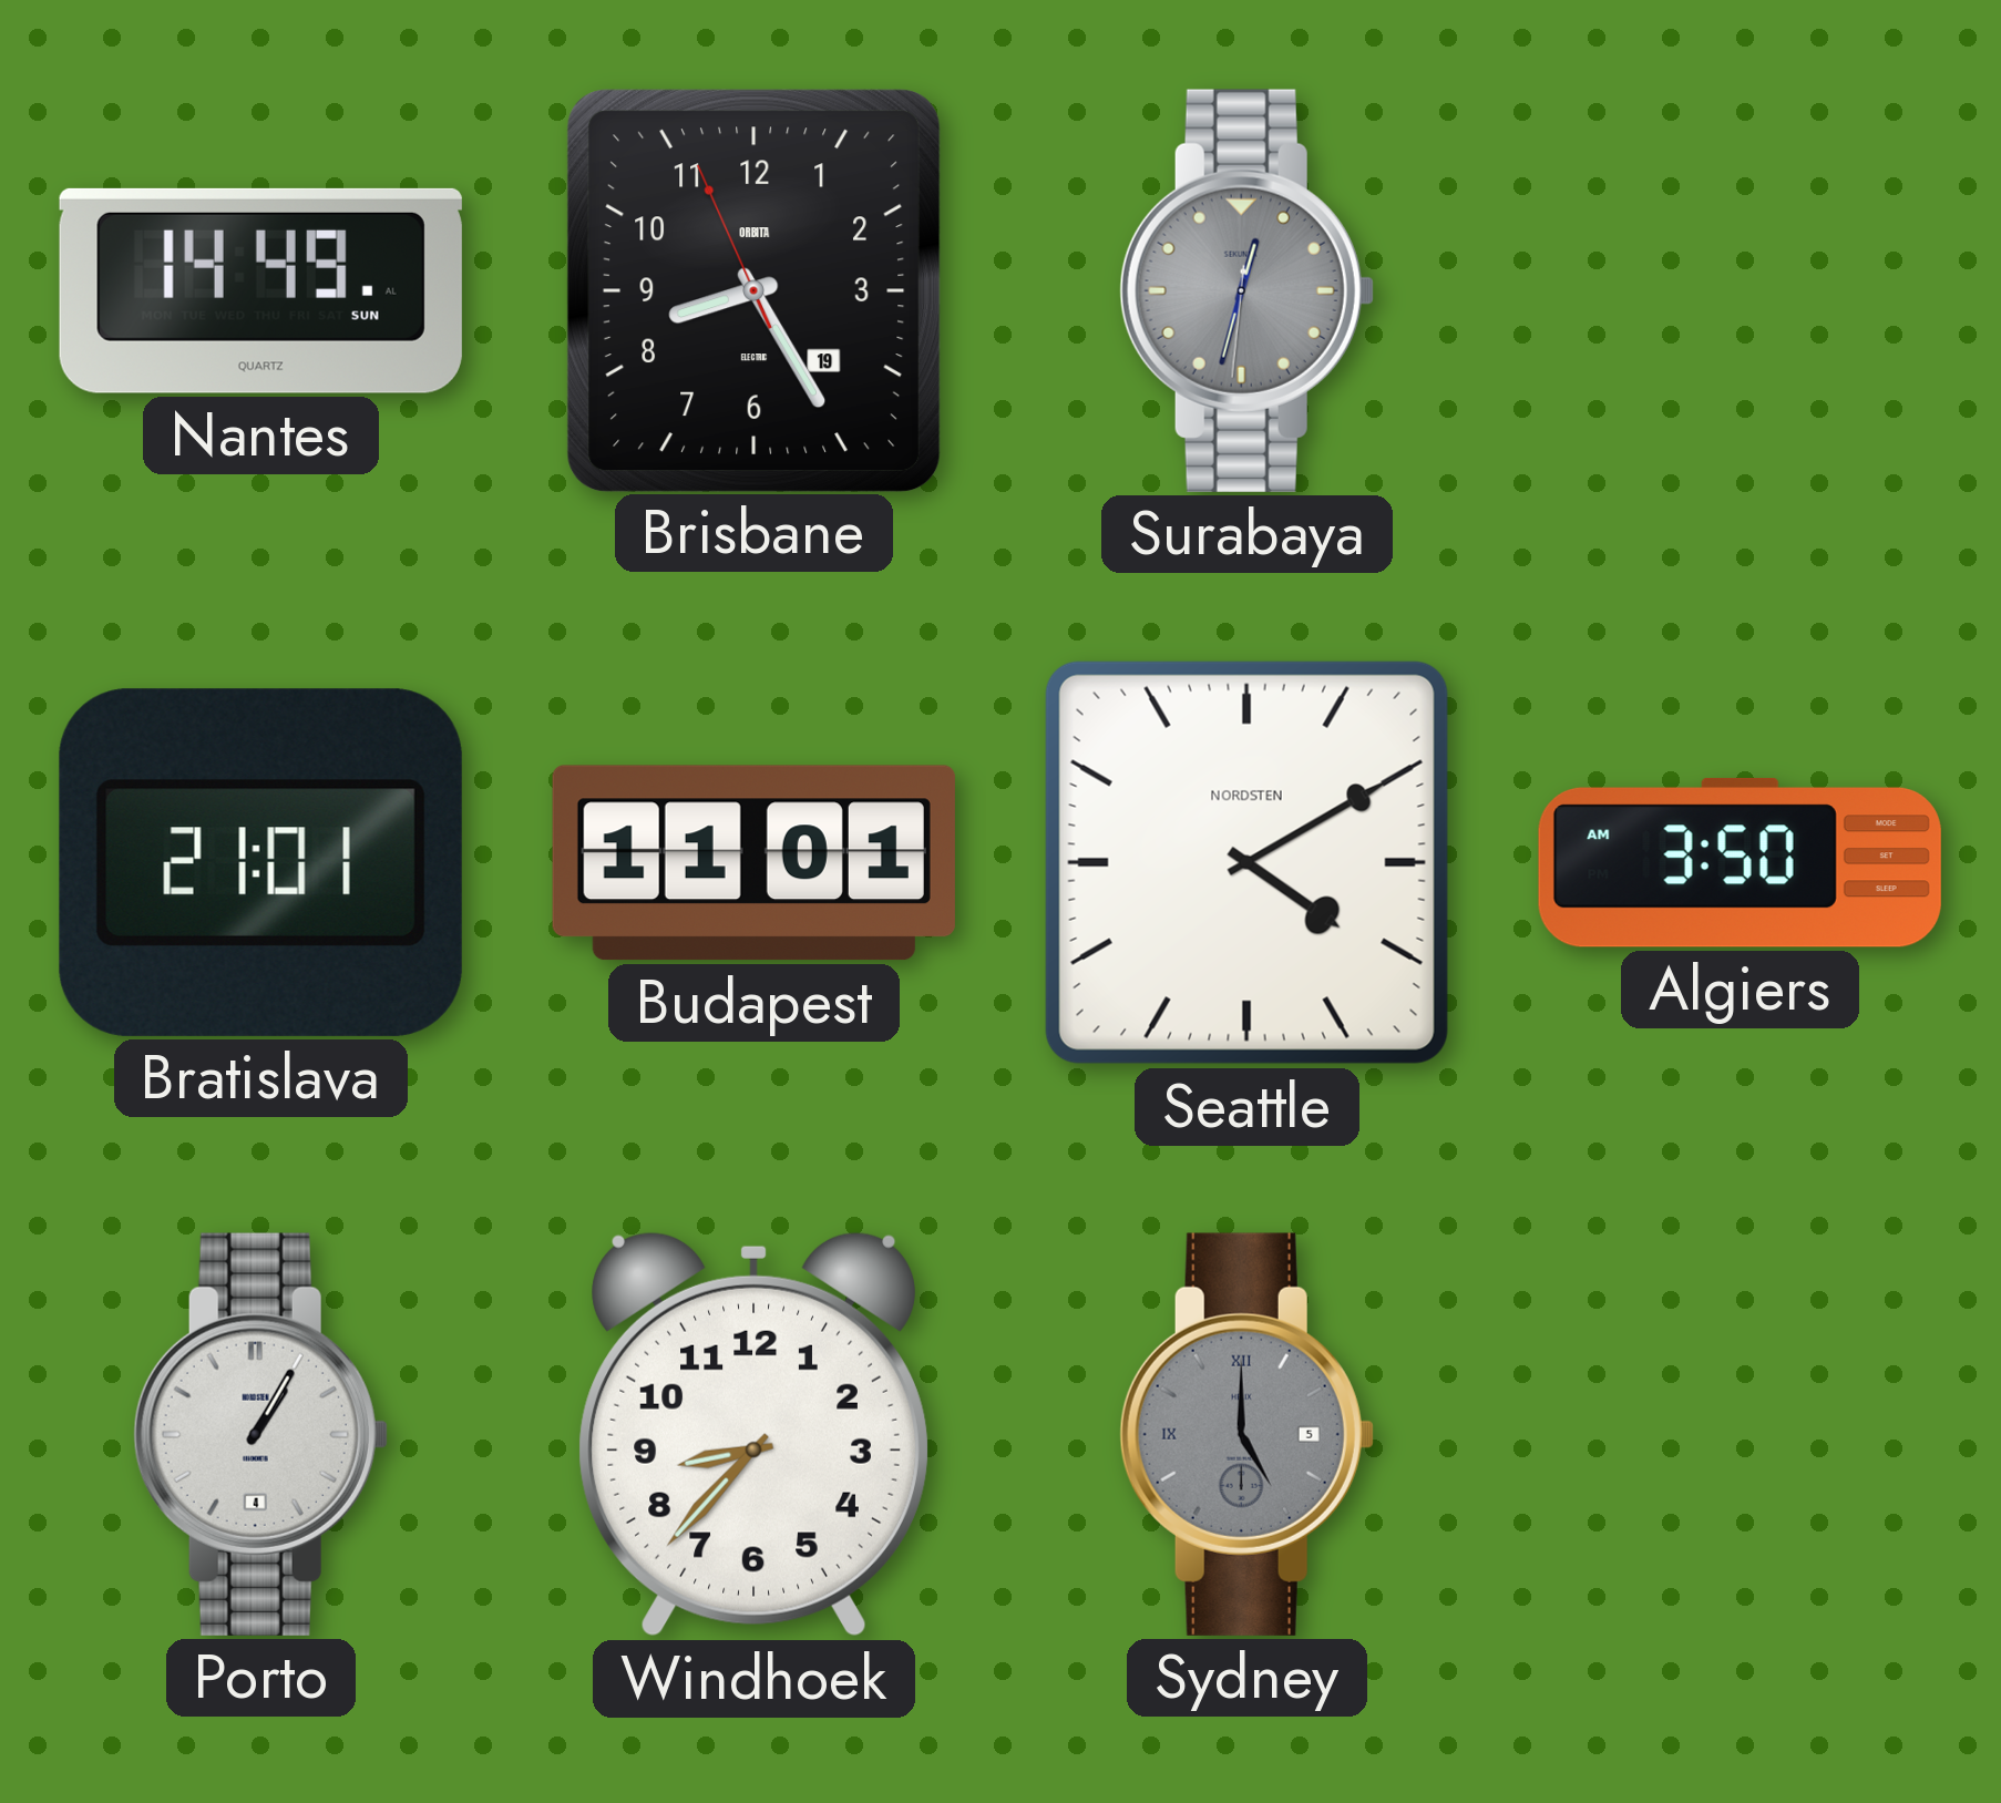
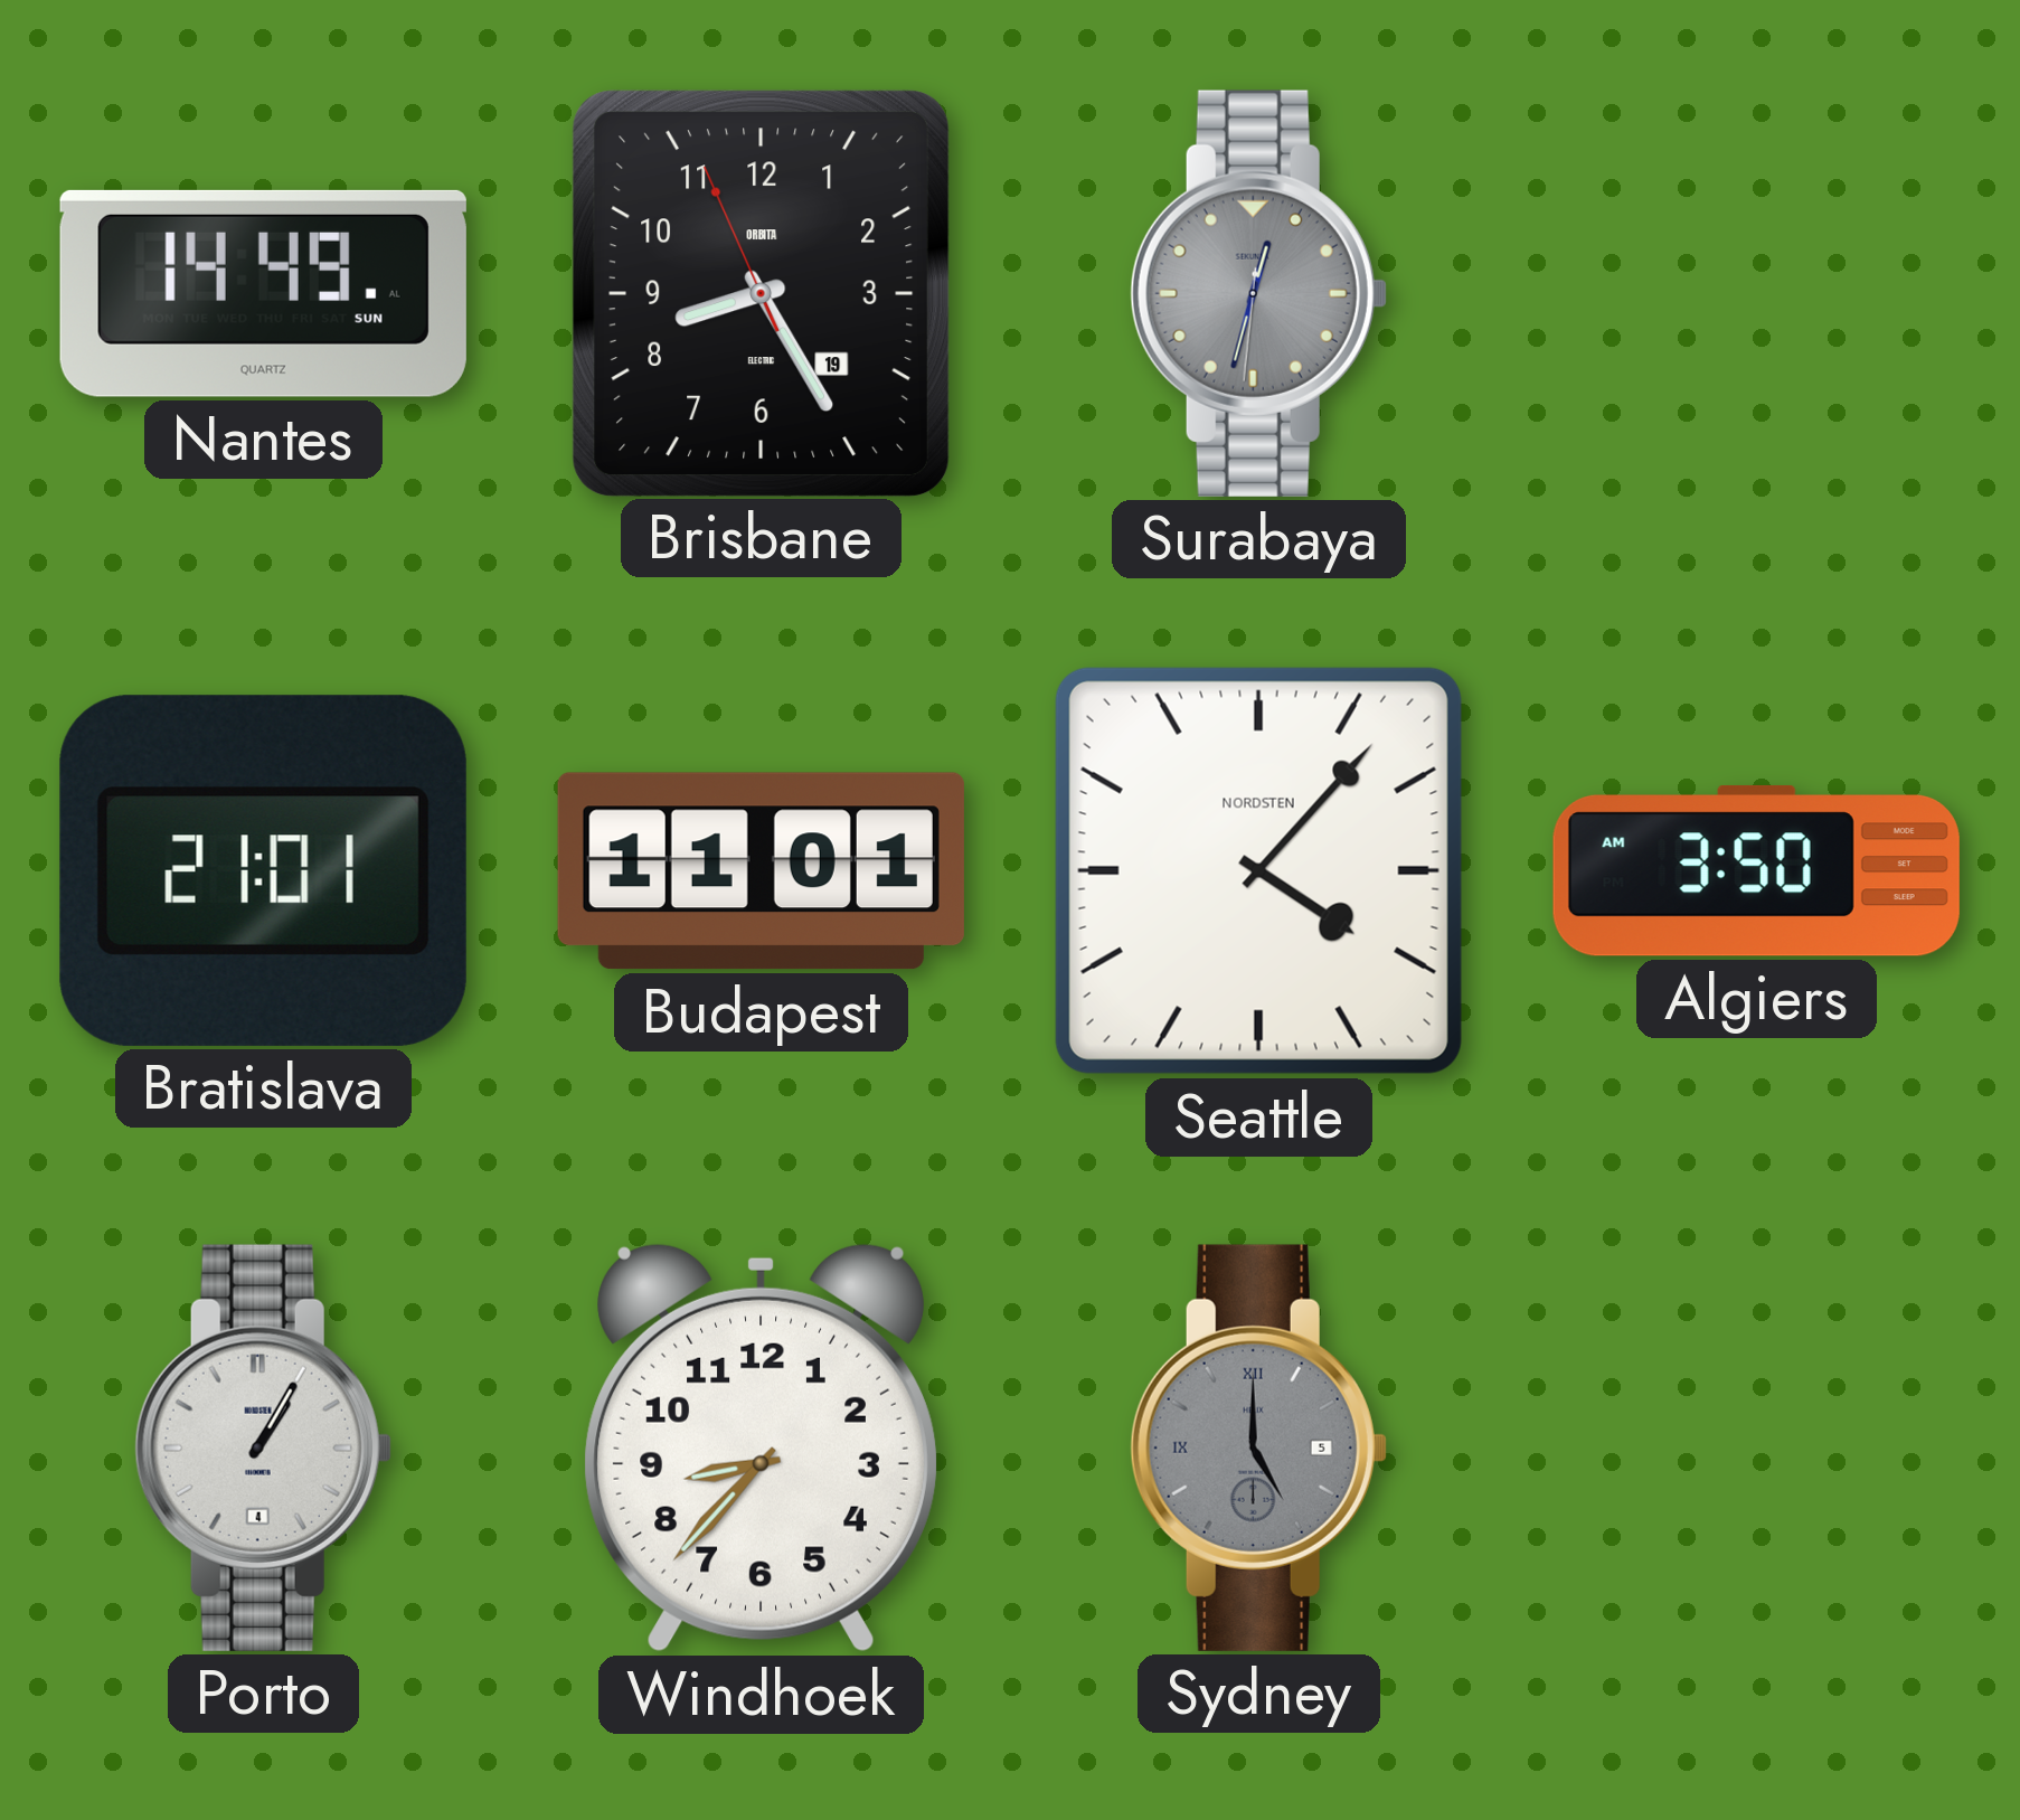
Seattle: 4:10 -> 4:07 (1258, 870)
